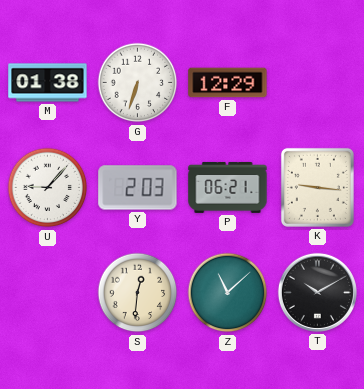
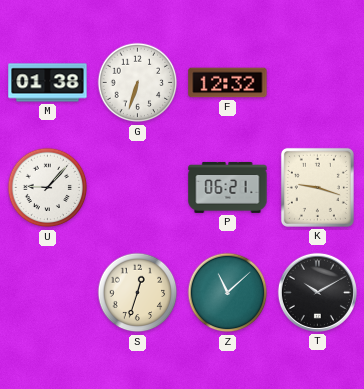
F: 12:29 -> 12:32 (228, 83)
Y: 2:03 -> none (138, 188)
K: 9:16 -> 9:18 (317, 187)
S: 12:31 -> 12:33 (138, 293)
